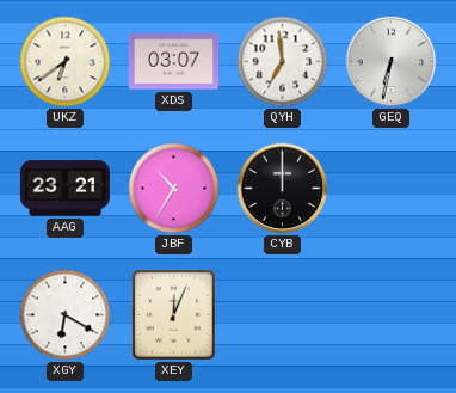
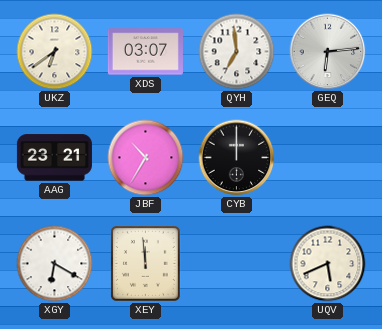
GEQ: 6:32 -> 6:14 (328, 52)
XEY: 12:04 -> 11:59 (146, 264)
UQV: none -> 5:41 (328, 264)
